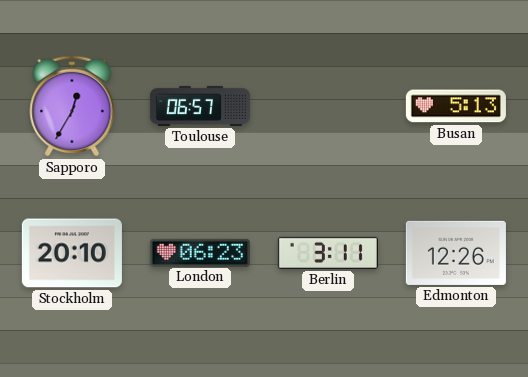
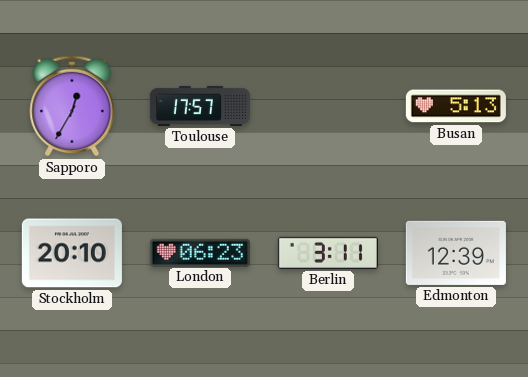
Toulouse: 06:57 -> 17:57 (200, 106)
Edmonton: 12:26 -> 12:39 (456, 253)
